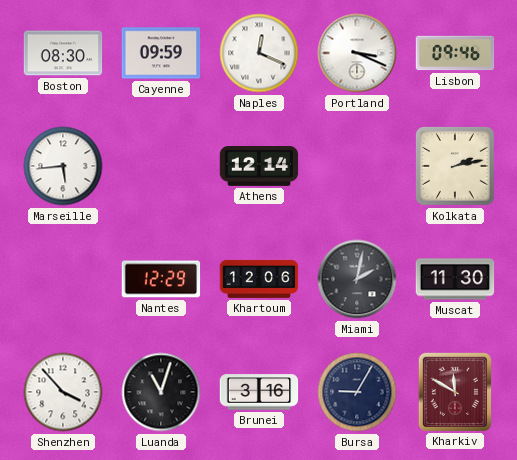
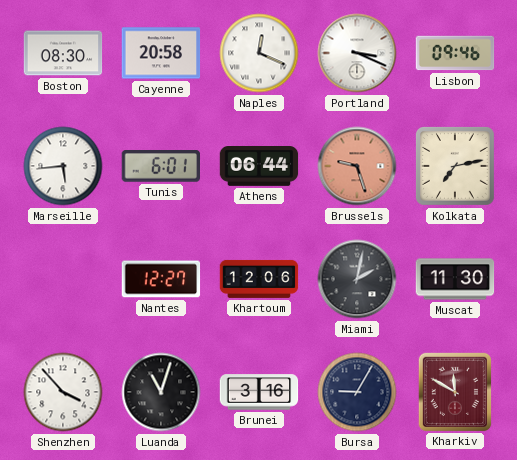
Cayenne: 09:59 -> 20:58 (161, 53)
Tunis: none -> 6:01 (160, 167)
Athens: 12:14 -> 06:44 (259, 167)
Brussels: none -> 9:27 (357, 166)
Kolkata: 2:13 -> 7:13 (455, 166)
Nantes: 12:29 -> 12:27 (161, 279)
